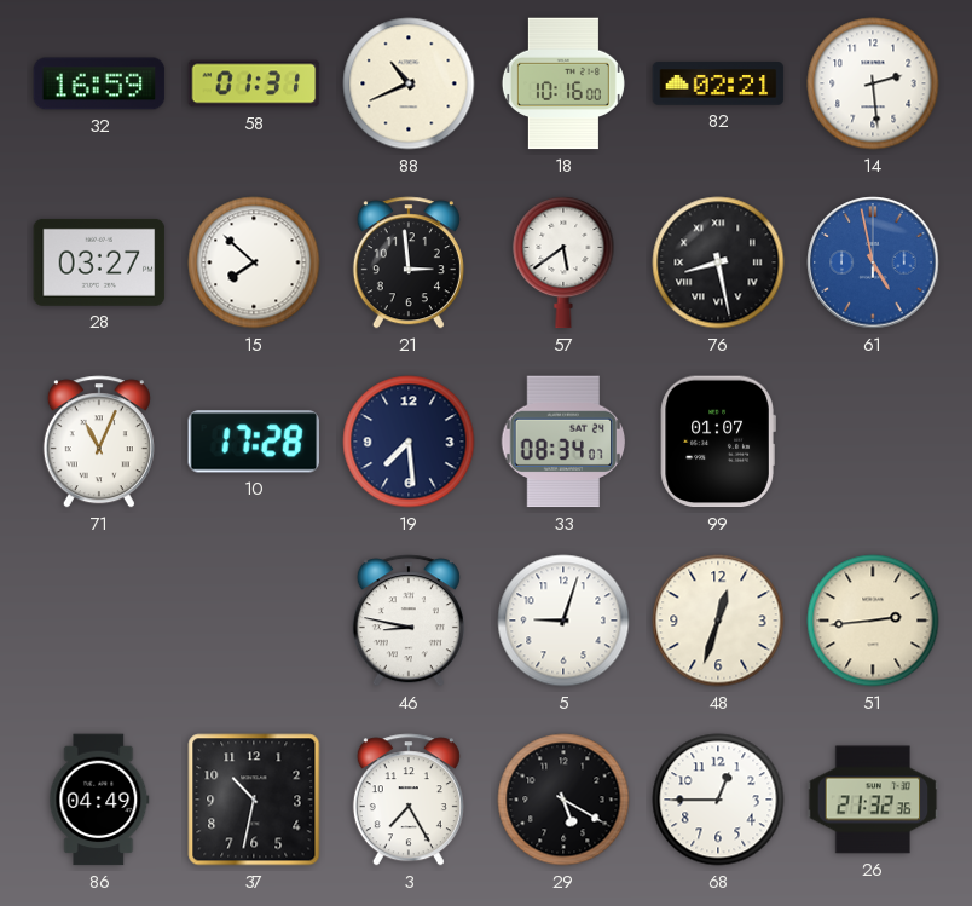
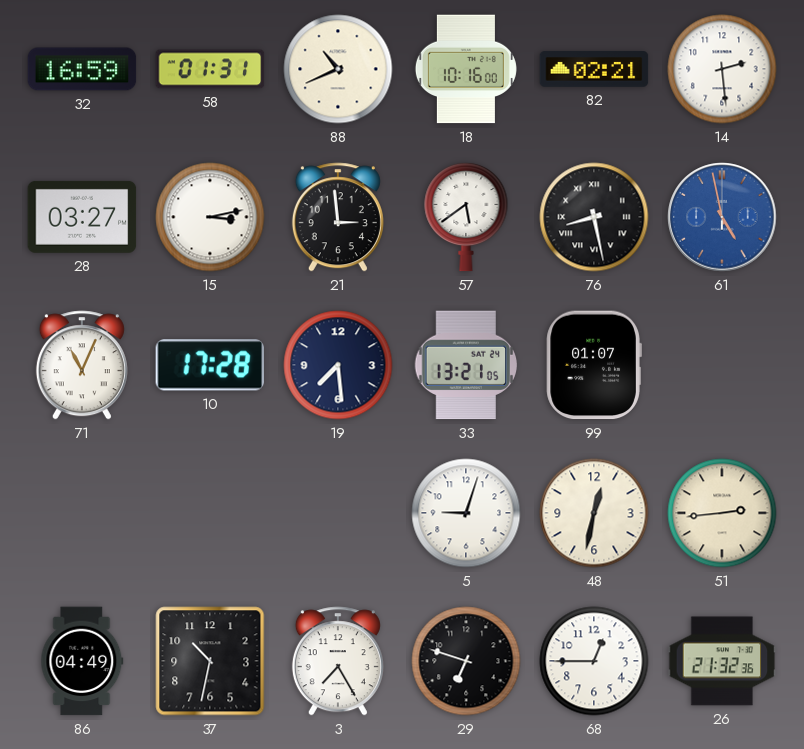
15: 7:52 -> 3:13 (210, 217)
33: 08:34 -> 13:21 (465, 365)
46: 8:47 -> none (409, 621)
48: 12:33 -> 12:32 (594, 513)
29: 5:20 -> 6:48 (466, 661)
